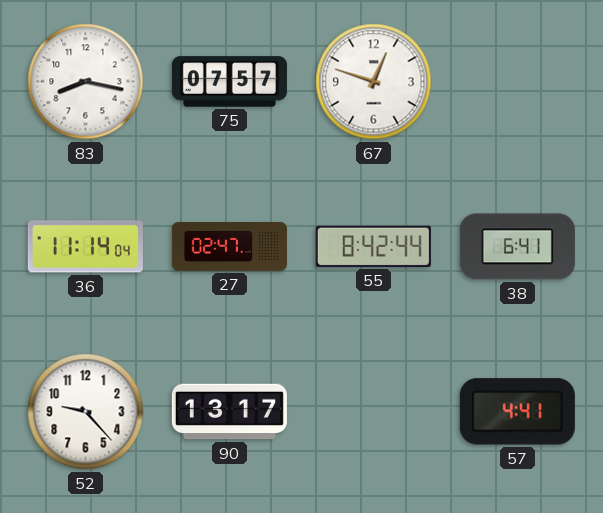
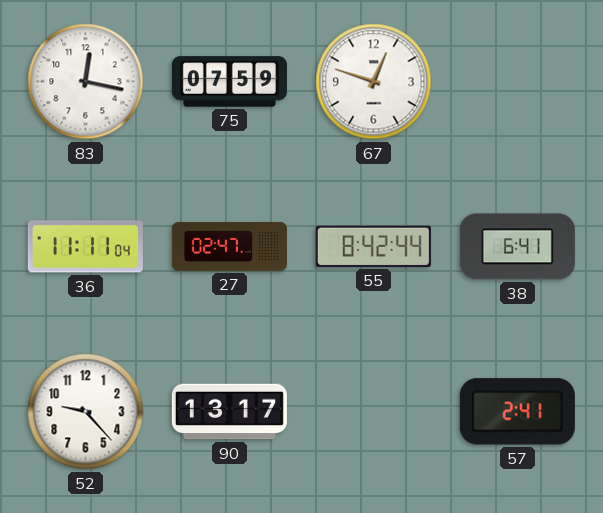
83: 8:17 -> 12:17 (86, 82)
75: 07:57 -> 07:59 (229, 82)
36: 11:14 -> 11:11 (85, 247)
57: 4:41 -> 2:41 (517, 412)
